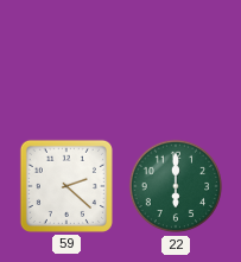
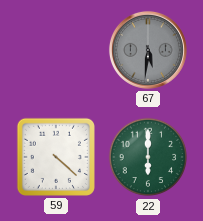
67: none -> 5:31 (148, 50)
59: 2:22 -> 4:22 (56, 157)
